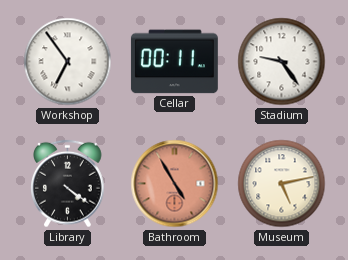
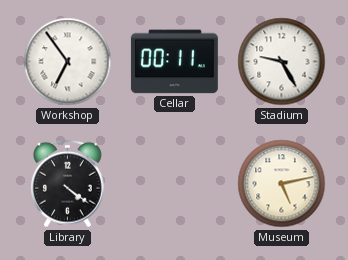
Stadium: 9:24 -> 9:25 (282, 62)
Bathroom: 4:55 -> none (175, 184)
